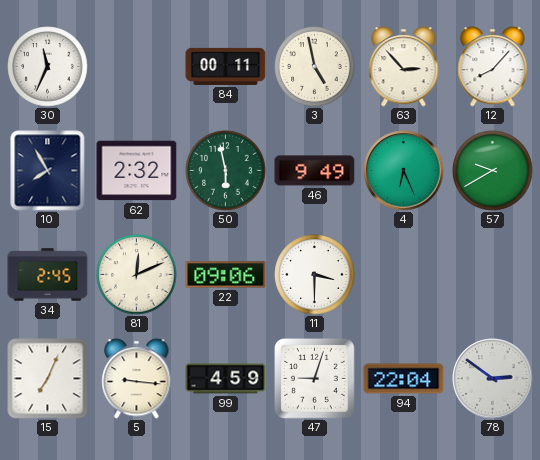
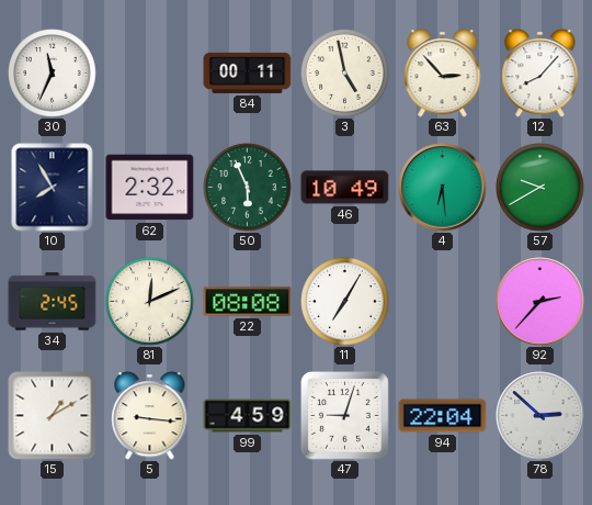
50: 5:58 -> 5:56 (248, 188)
46: 9:49 -> 10:49 (345, 188)
4: 6:26 -> 6:29 (443, 188)
22: 09:06 -> 08:08 (248, 302)
11: 3:30 -> 7:05 (345, 302)
92: none -> 2:37 (540, 302)
15: 7:04 -> 1:10 (53, 416)
78: 2:51 -> 2:52 (540, 416)
